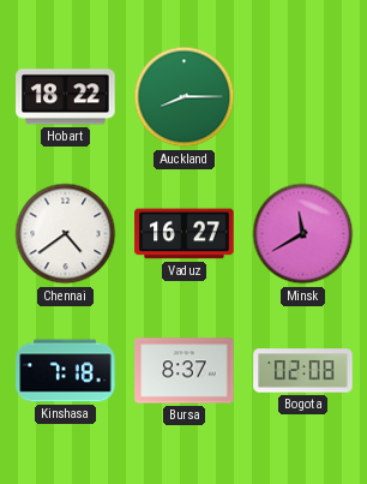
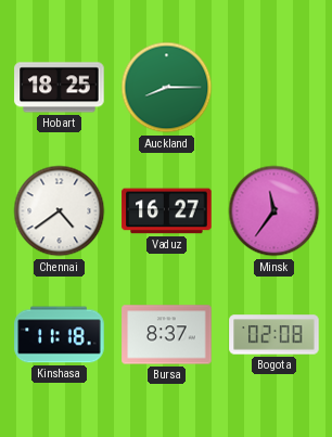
Hobart: 18:22 -> 18:25 (60, 88)
Minsk: 11:40 -> 11:36 (274, 211)
Kinshasa: 7:18 -> 11:18 (60, 335)
